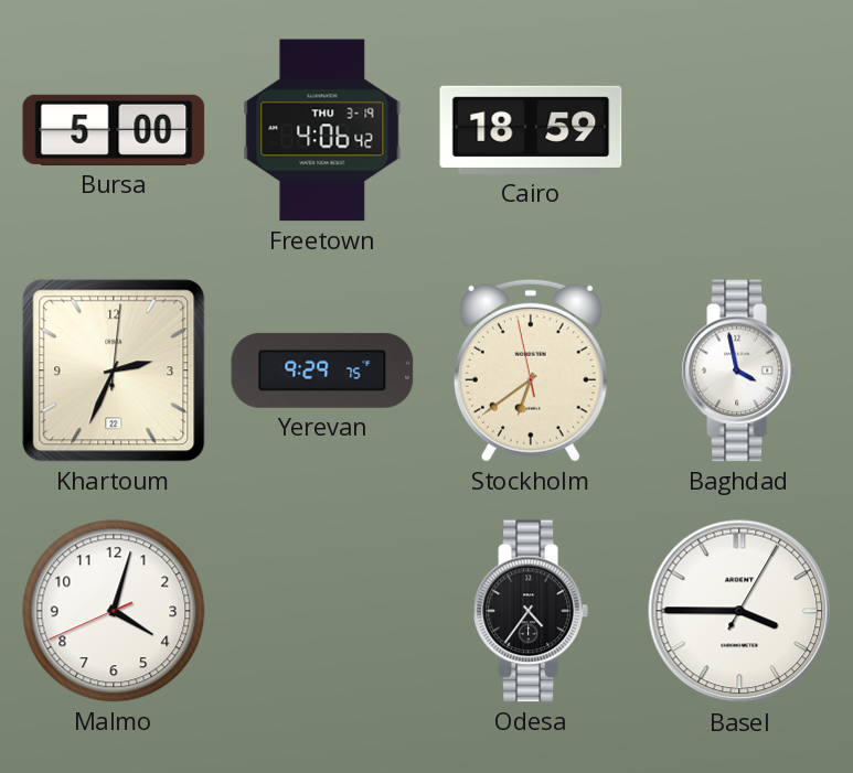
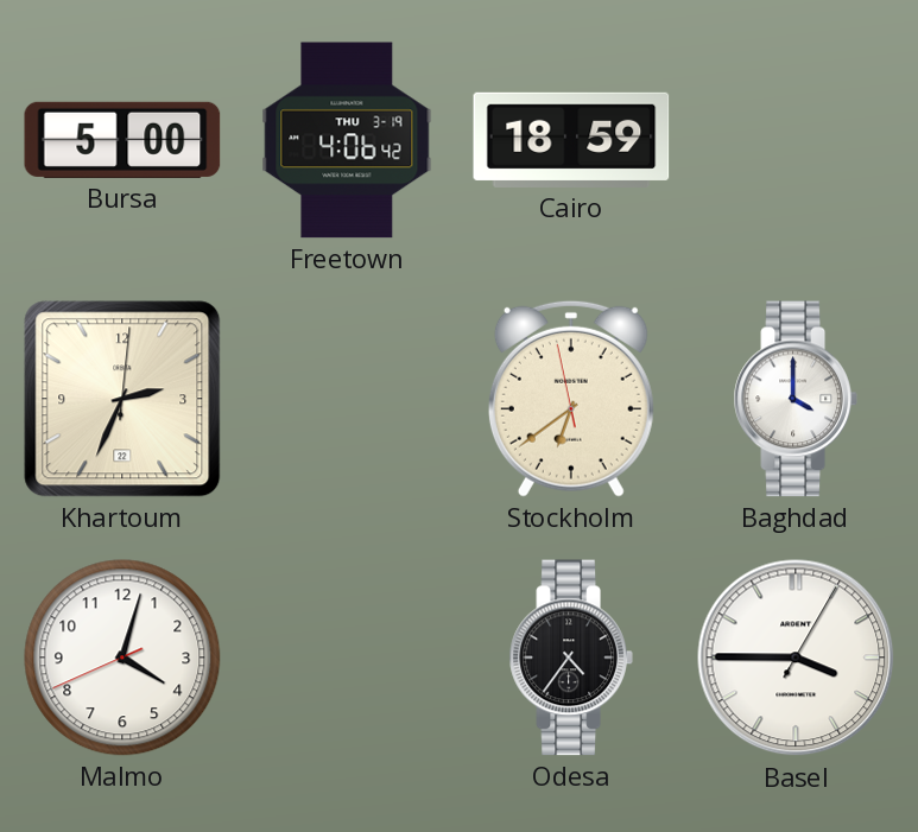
Yerevan: 9:29 -> none (322, 371)
Baghdad: 3:58 -> 4:00 (796, 399)
